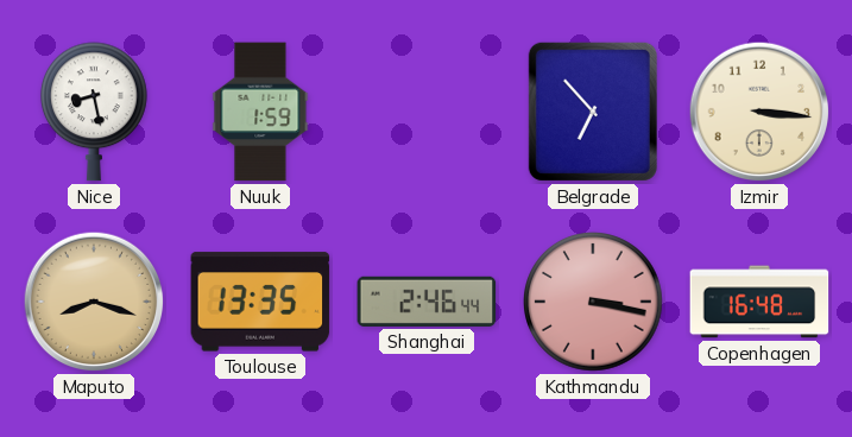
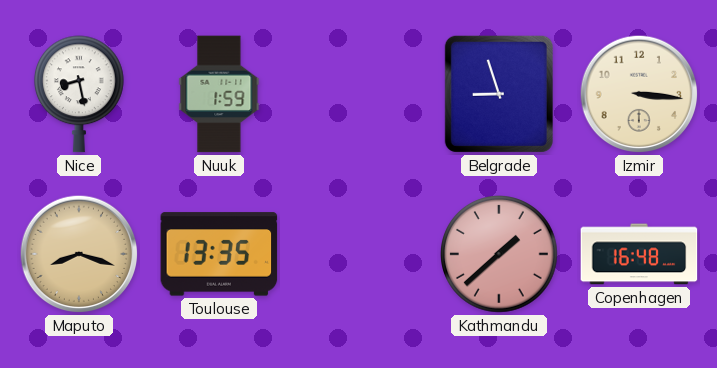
Belgrade: 6:53 -> 8:57 (499, 94)
Shanghai: 2:46 -> none (427, 302)
Kathmandu: 3:17 -> 1:38 (500, 255)
